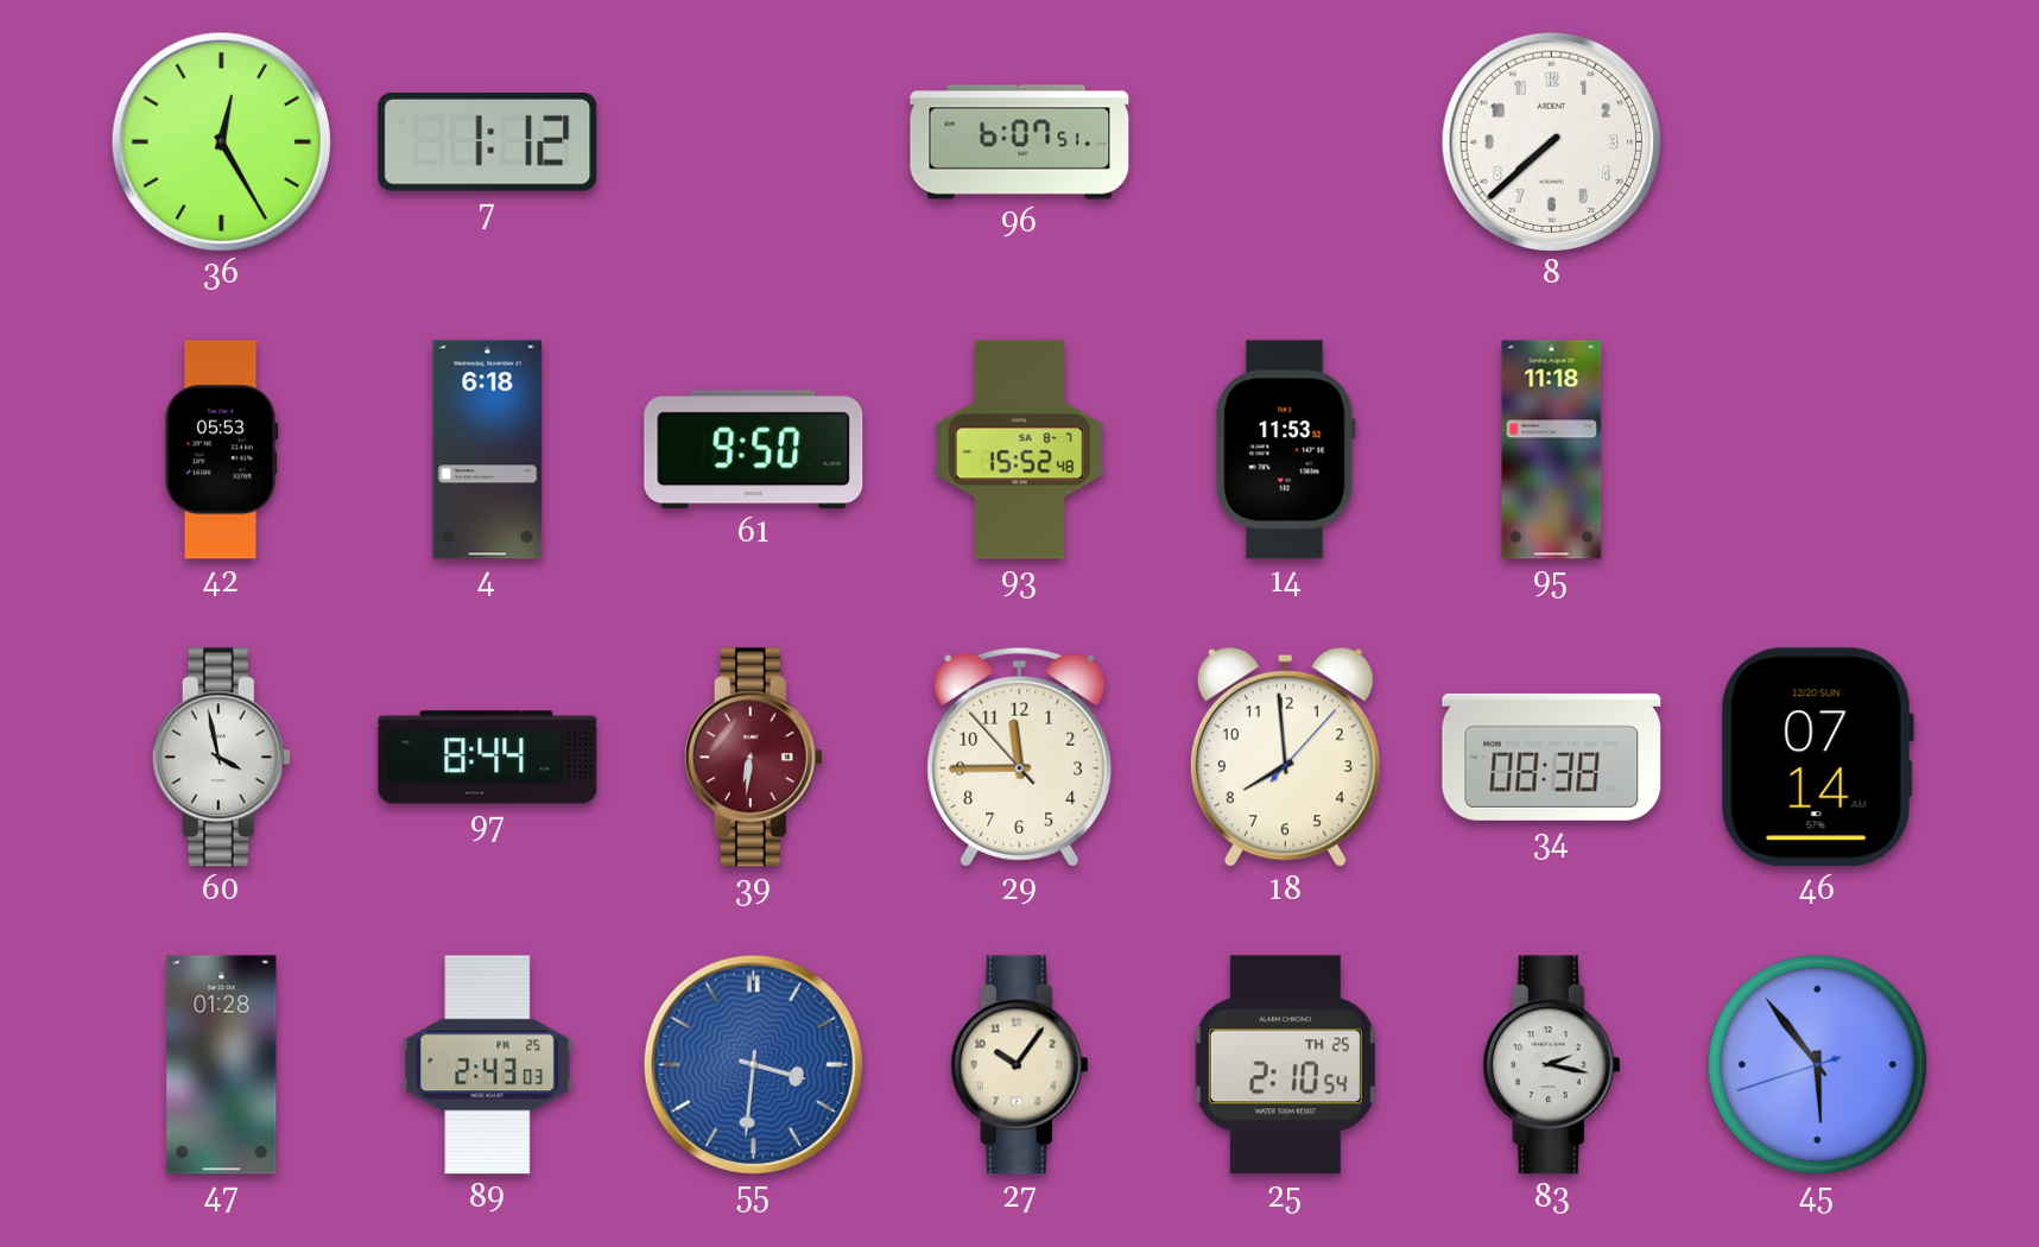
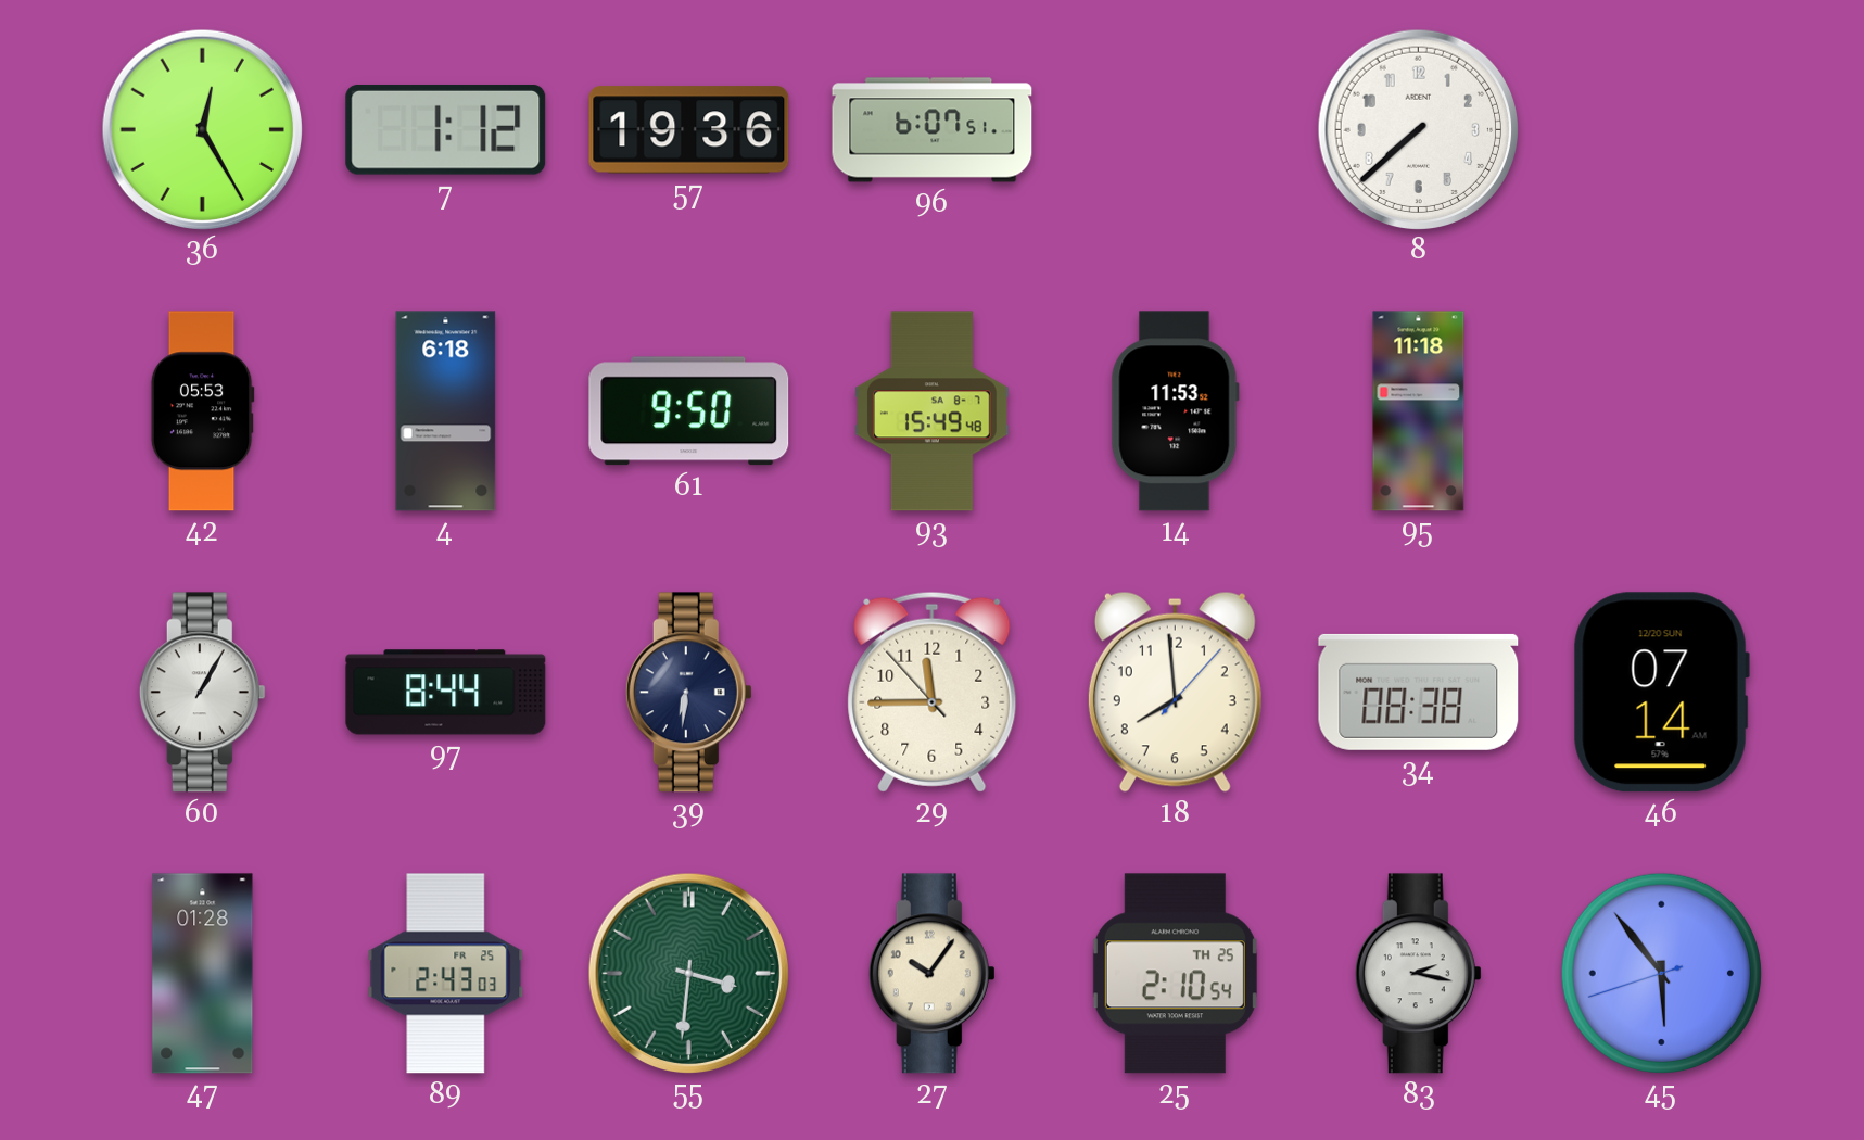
57: none -> 19:36 (689, 130)
93: 15:52 -> 15:49 (933, 411)
60: 3:58 -> 1:05 (202, 693)
39 dial: burgundy -> navy (688, 693)
55 dial: blue -> green (688, 973)
